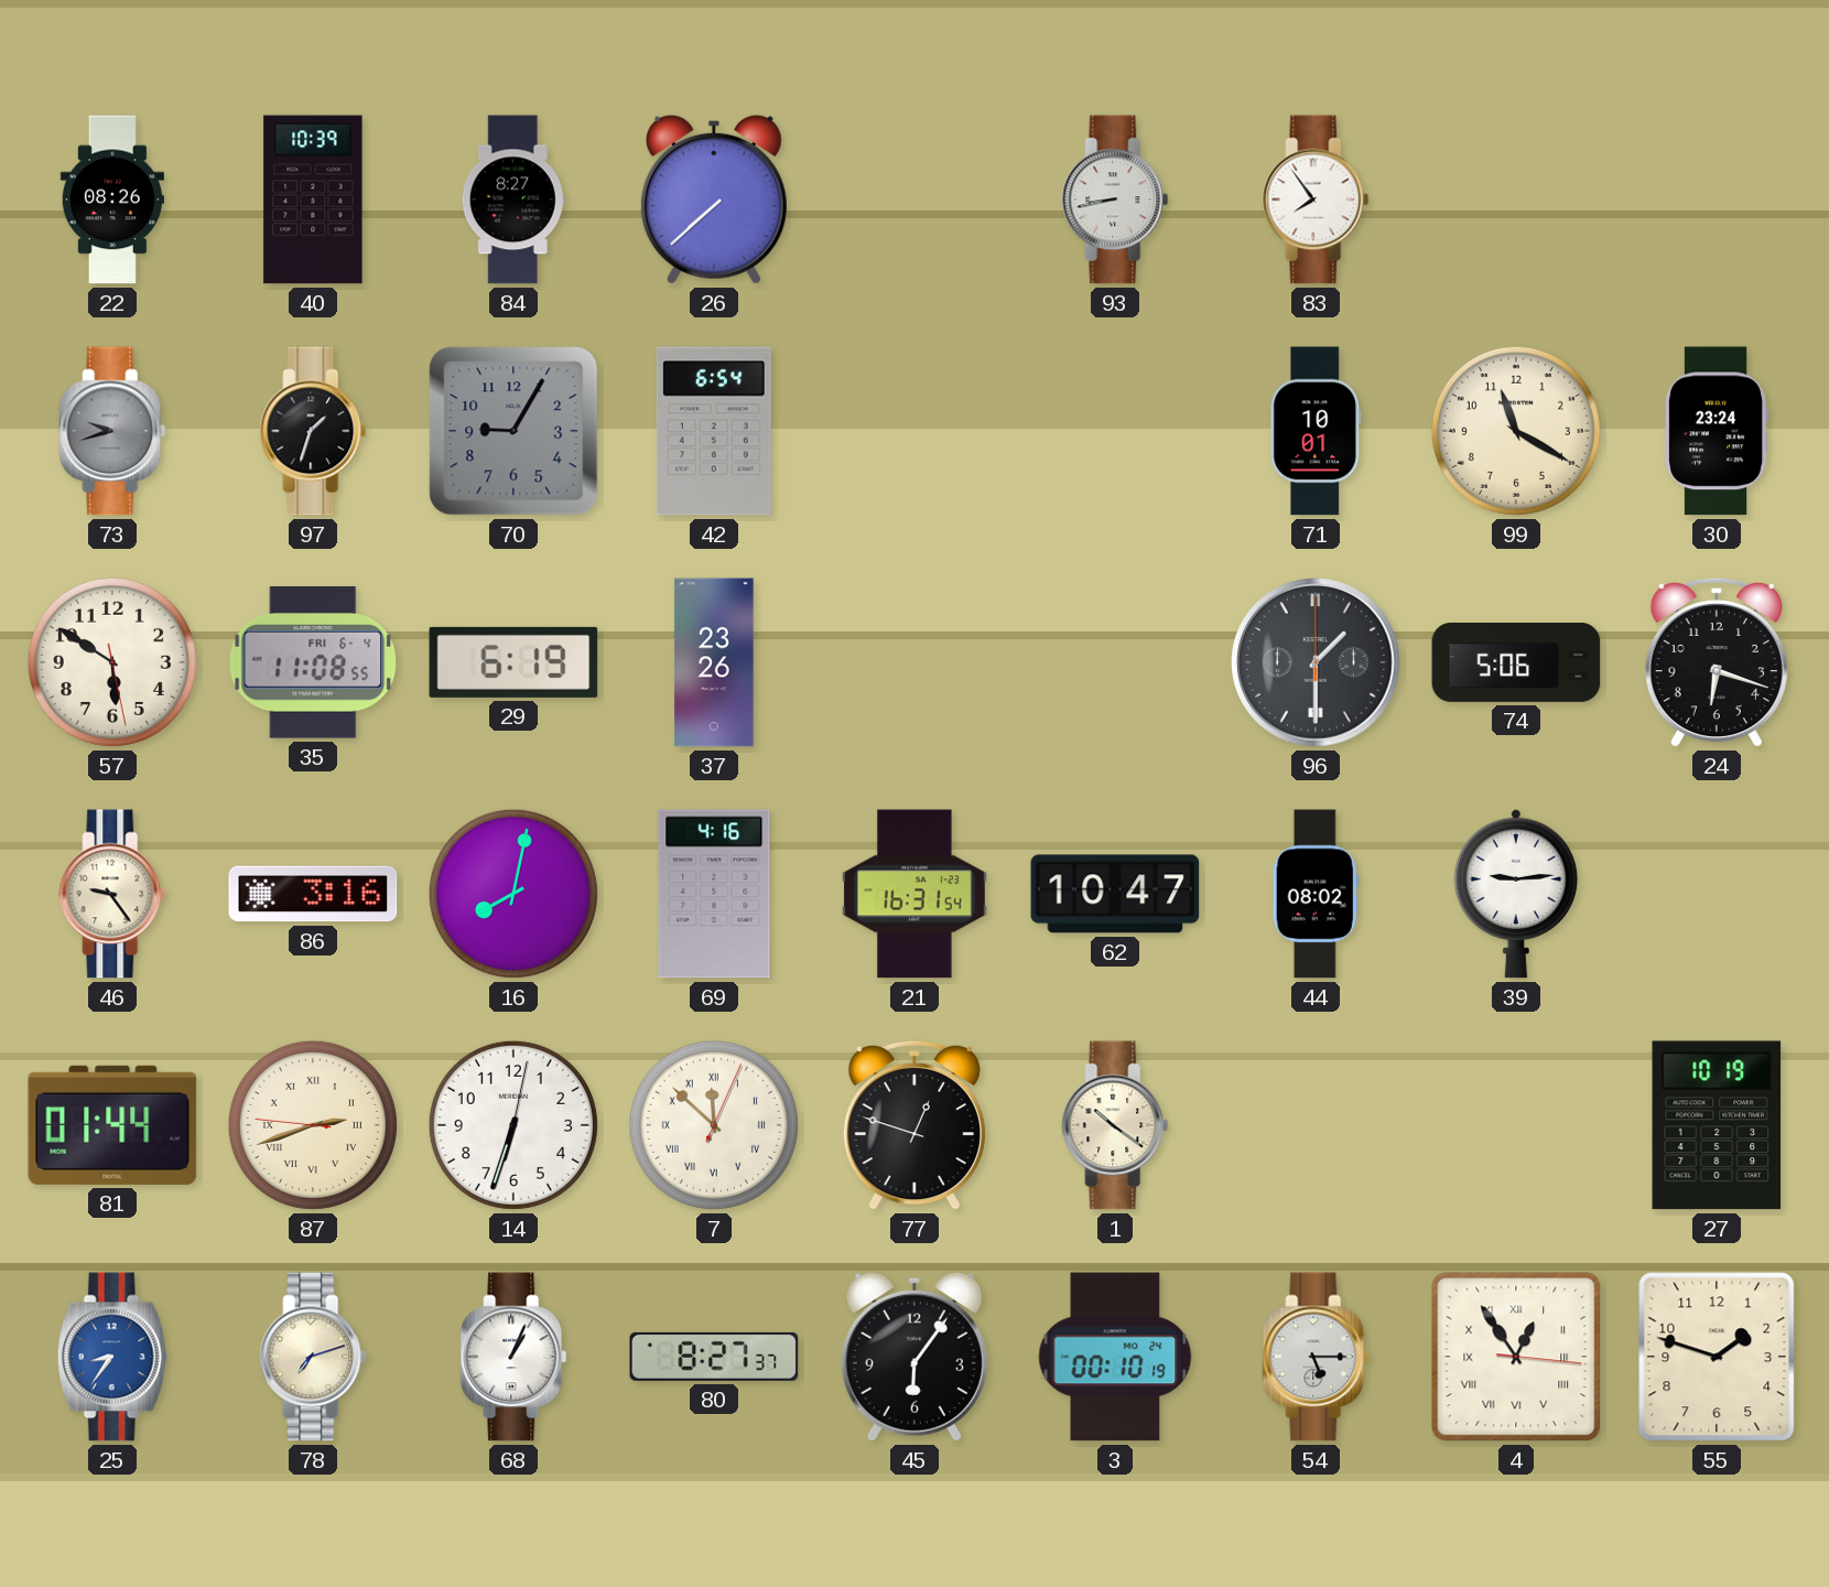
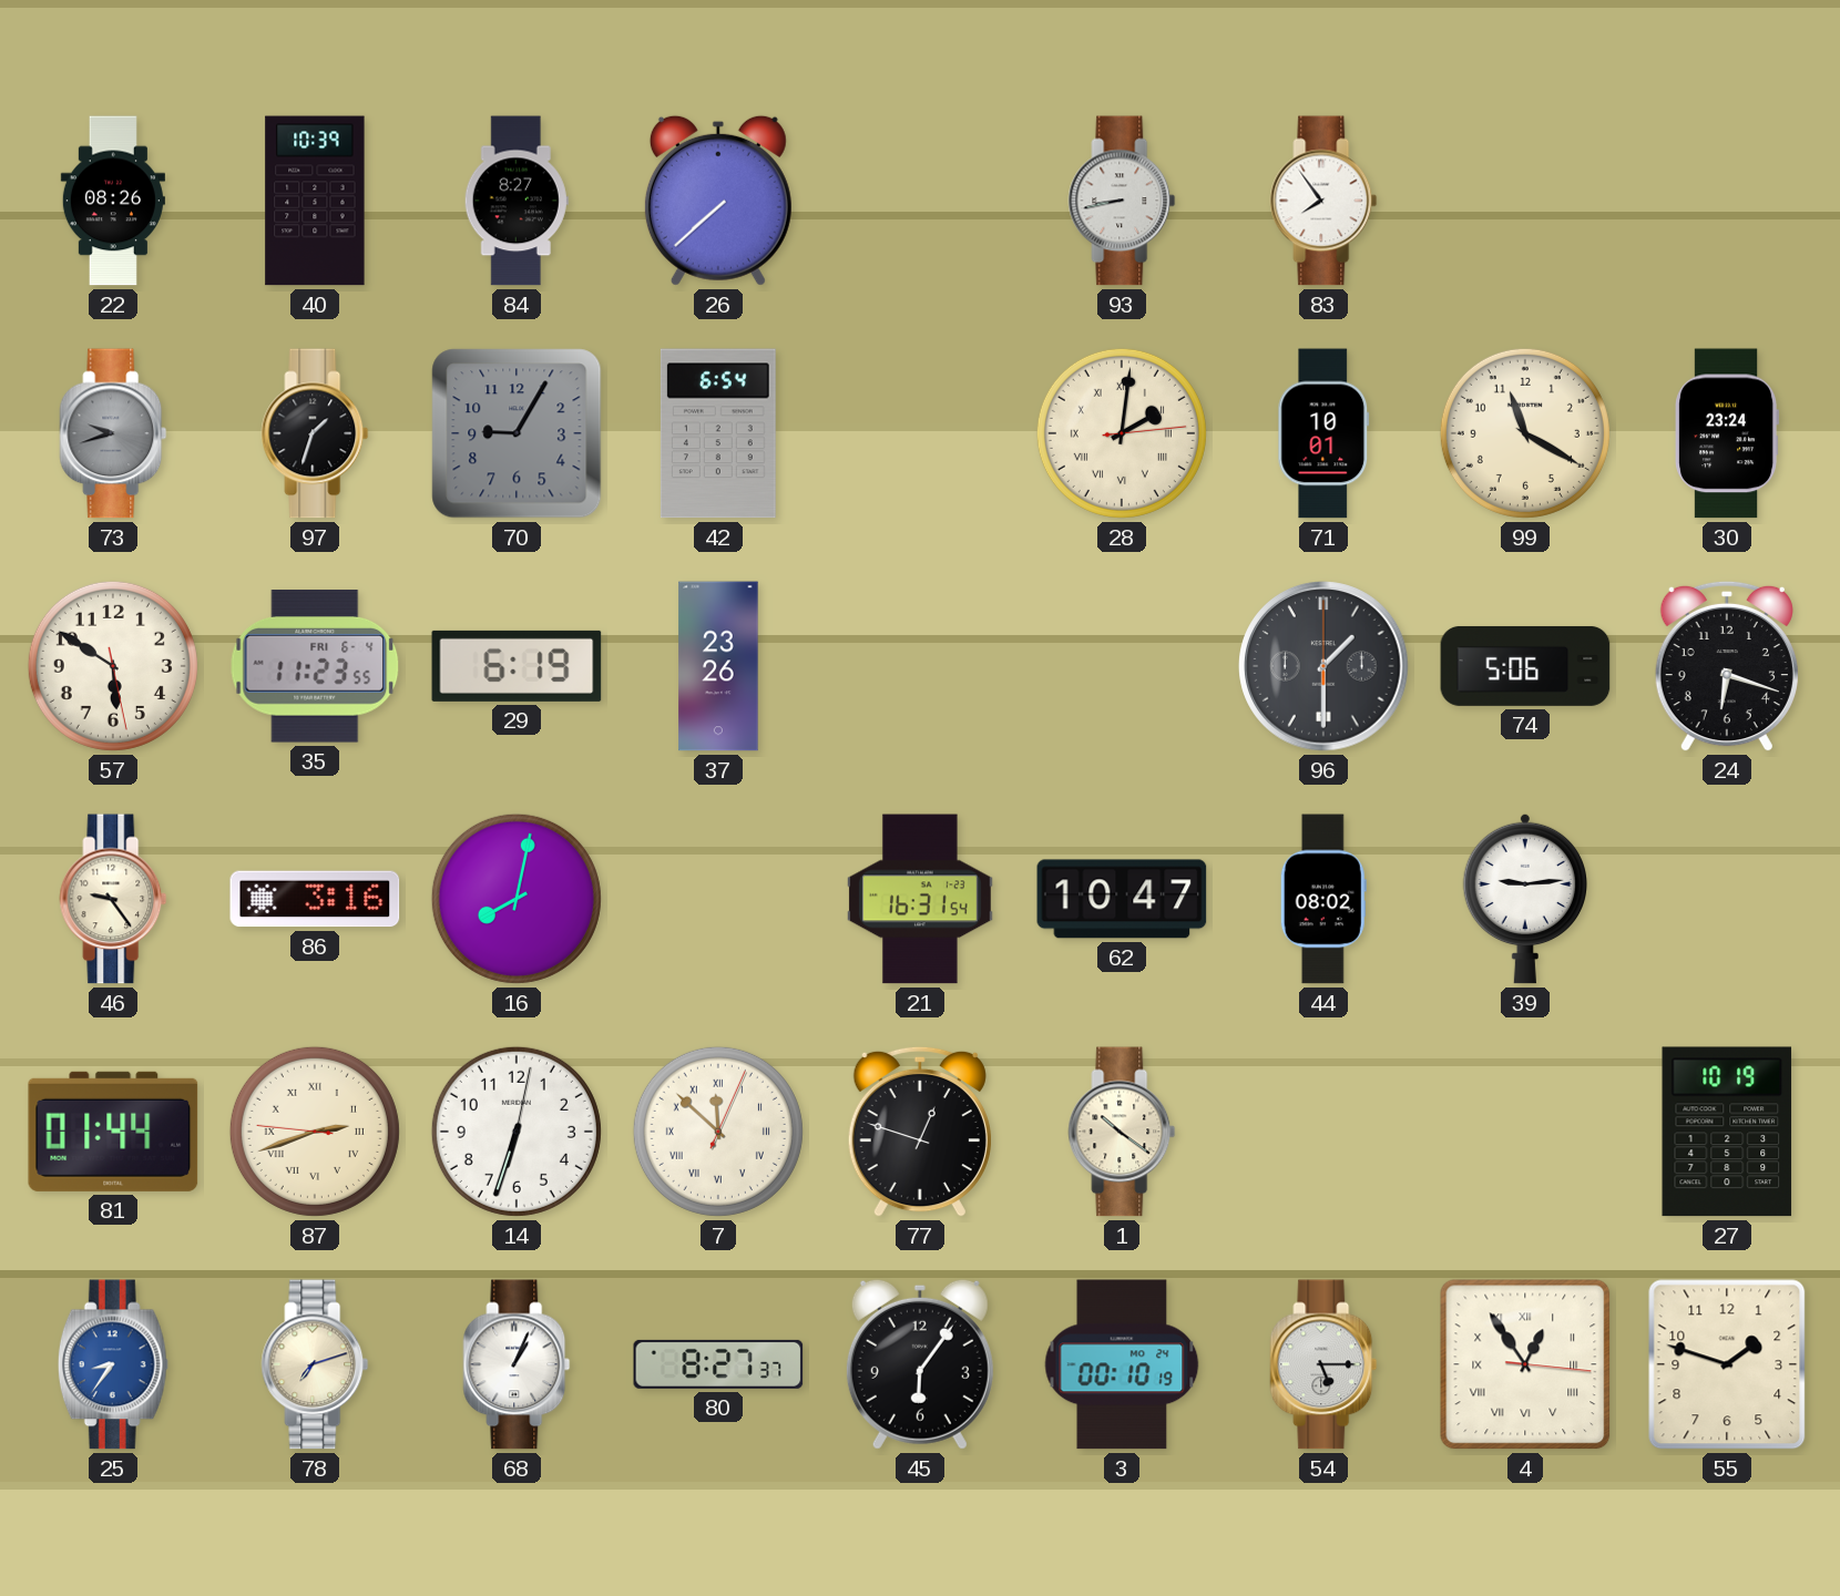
28: none -> 2:01 (1122, 433)
35: 11:08 -> 11:23 (315, 666)
69: 4:16 -> none (714, 894)
